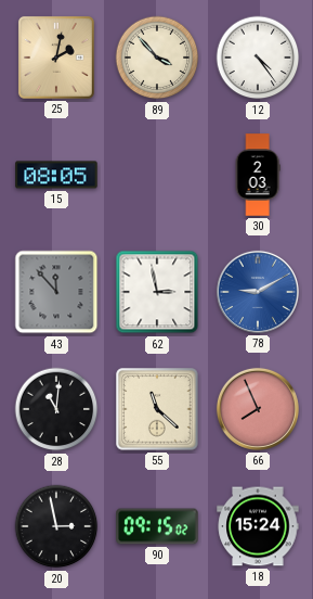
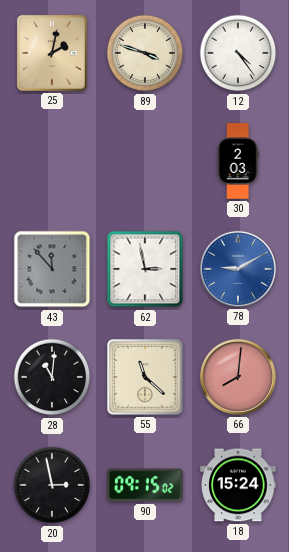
89: 3:53 -> 3:48 (145, 53)
15: 08:05 -> none (56, 175)
66: 7:56 -> 8:01 (238, 377)
